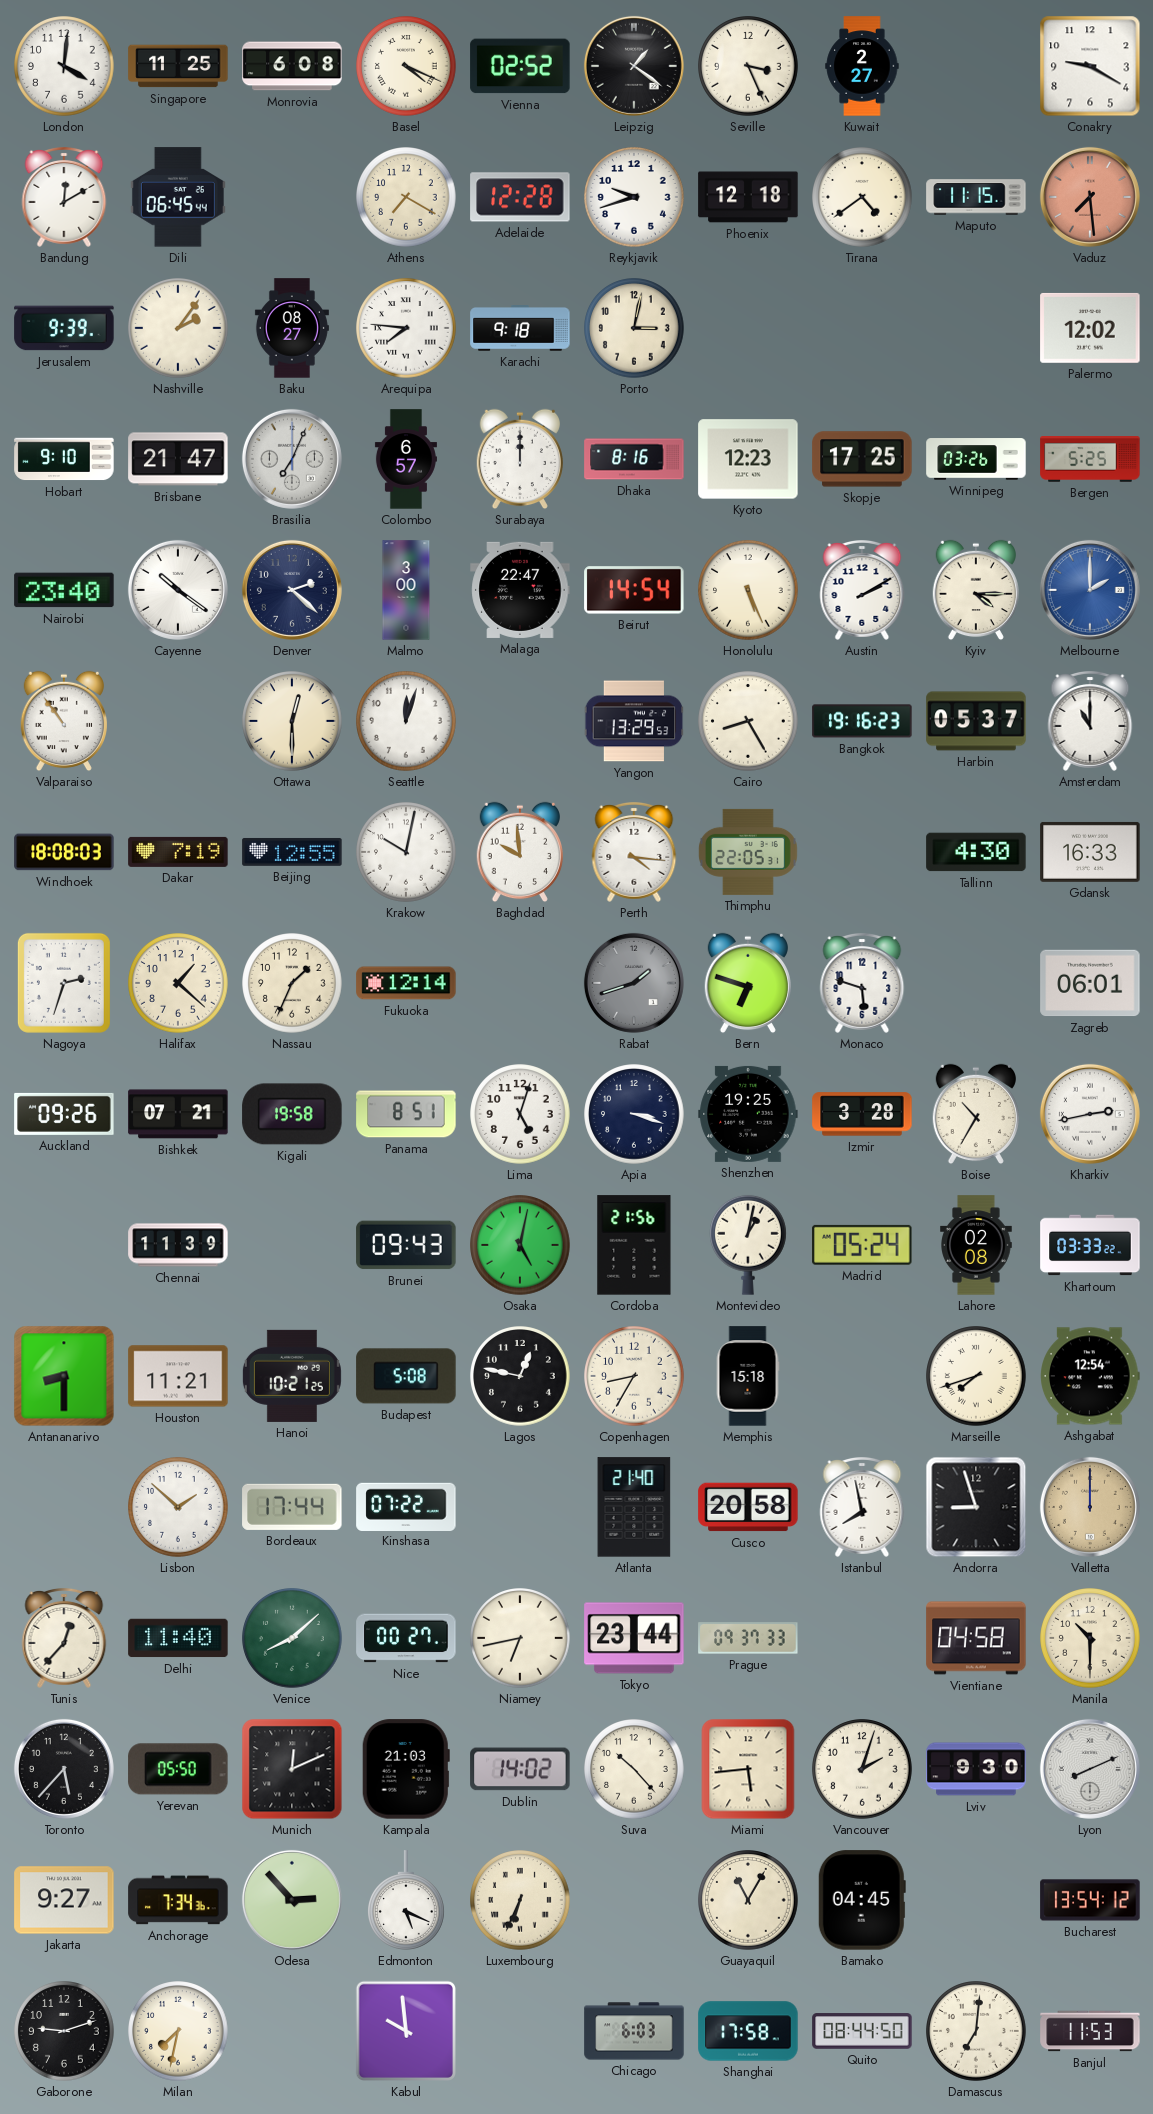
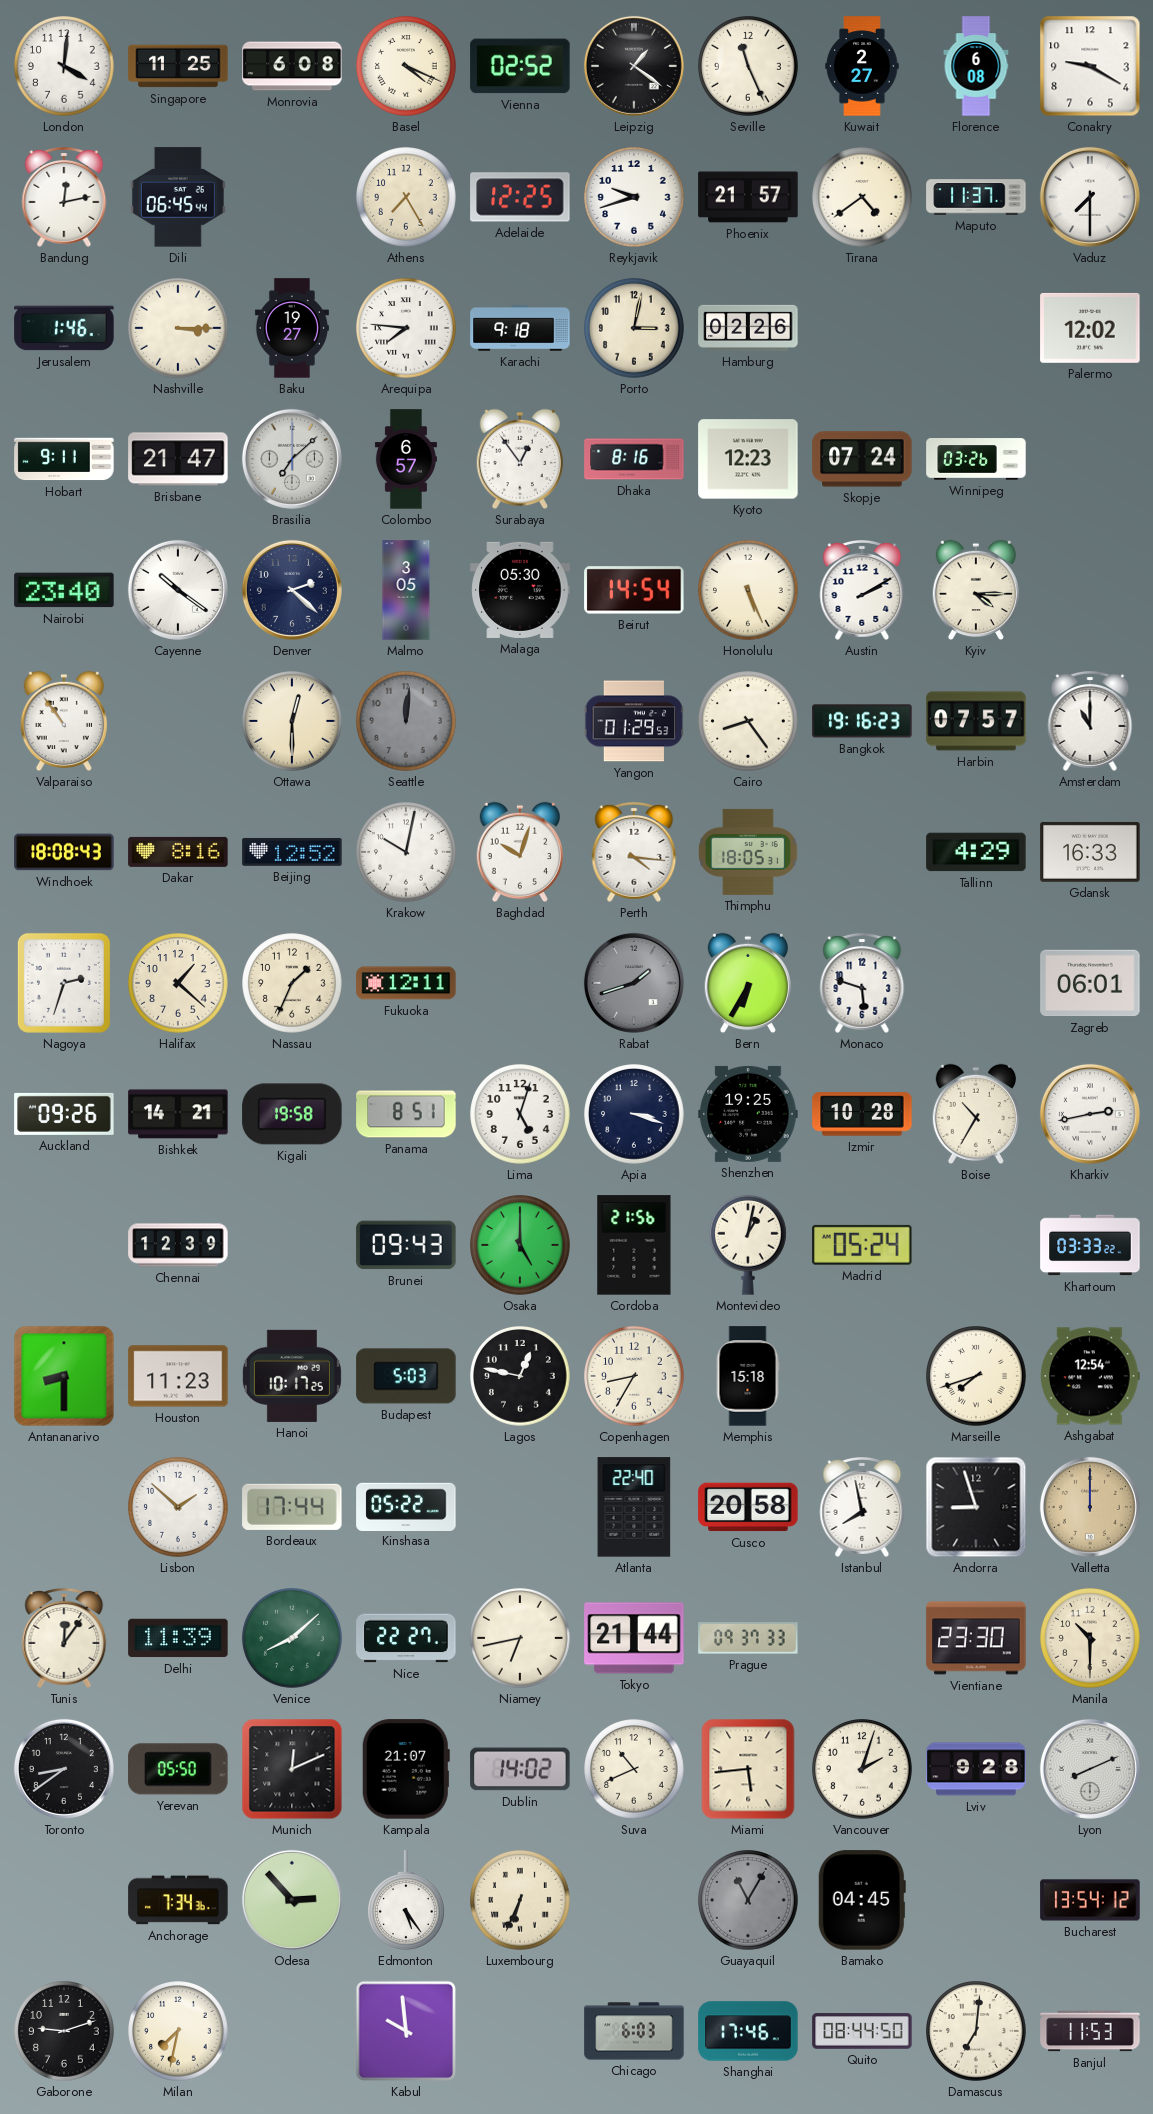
Seville: 3:26 -> 11:26 (748, 66)
Florence: none -> 6:08 (976, 66)
Bandung: 12:10 -> 12:13 (64, 198)
Athens: 7:20 -> 7:25 (406, 197)
Adelaide: 12:28 -> 12:25 (520, 197)
Phoenix: 12:18 -> 21:57 (748, 197)
Maputo: 11:15 -> 11:37 (976, 197)
Vaduz: 7:29 -> 7:30 (1090, 197)
Vaduz dial: salmon -> white (1090, 197)
Jerusalem: 9:39 -> 1:46 (64, 328)
Nashville: 2:06 -> 3:15 (178, 328)
Baku: 08:27 -> 19:27 (292, 328)
Hamburg: none -> 02:26 (748, 328)
Hobart: 9:10 -> 9:11 (64, 459)
Brasilia: 7:04 -> 7:08 (292, 459)
Surabaya: 12:00 -> 12:54 (519, 459)
Skopje: 17:25 -> 07:24 (862, 459)
Bergen: 5:25 -> none (1090, 460)
Malmo: 3:00 -> 3:05 (406, 590)
Malaga: 22:47 -> 05:30 (520, 590)
Melbourne: 2:00 -> none (1090, 590)
Seattle: 12:03 -> 12:01 (406, 721)
Seattle dial: white -> grey (406, 721)
Yangon: 13:29 -> 01:29 (634, 721)
Cairo: 8:25 -> 8:24 (748, 721)
Harbin: 05:37 -> 07:57 (976, 721)
Windhoek: 18:08:03 -> 18:08:43 (64, 852)
Dakar: 7:19 -> 8:16 (178, 852)
Beijing: 12:55 -> 12:52 (292, 852)
Baghdad: 9:59 -> 10:03 (519, 852)
Thimphu: 22:05 -> 18:05 (749, 852)
Tallinn: 4:30 -> 4:29 (976, 852)
Fukuoka: 12:14 -> 12:11 (406, 983)
Bern: 6:48 -> 6:35 (747, 983)
Bishkek: 07:21 -> 14:21 (178, 1114)
Izmir: 3:28 -> 10:28 (862, 1114)
Chennai: 11:39 -> 12:39 (178, 1245)
Osaka: 5:02 -> 5:00 (520, 1245)
Lahore: 02:08 -> none (976, 1245)
Houston: 11:21 -> 11:23 (178, 1376)
Hanoi: 10:21 -> 10:17 (292, 1376)
Budapest: 5:08 -> 5:03 (406, 1376)
Kinshasa: 07:22 -> 05:22 (406, 1506)
Atlanta: 21:40 -> 22:40 (634, 1507)
Tunis: 12:37 -> 12:06 (64, 1639)
Delhi: 11:40 -> 11:39 (178, 1638)
Nice: 00:27 -> 22:27 (406, 1638)
Tokyo: 23:44 -> 21:44 (634, 1638)
Vientiane: 04:58 -> 23:30 (976, 1638)
Toronto: 5:37 -> 8:39 (64, 1769)
Kampala: 21:03 -> 21:07 (406, 1769)
Suva: 10:23 -> 10:41 (634, 1769)
Lviv: 9:30 -> 9:28 (976, 1769)
Jakarta: 9:27 -> none (64, 1900)
Edmonton: 5:19 -> 5:24 (407, 1900)
Guayaquil dial: cream -> grey (748, 1900)
Shanghai: 17:58 -> 17:46 (748, 2031)
